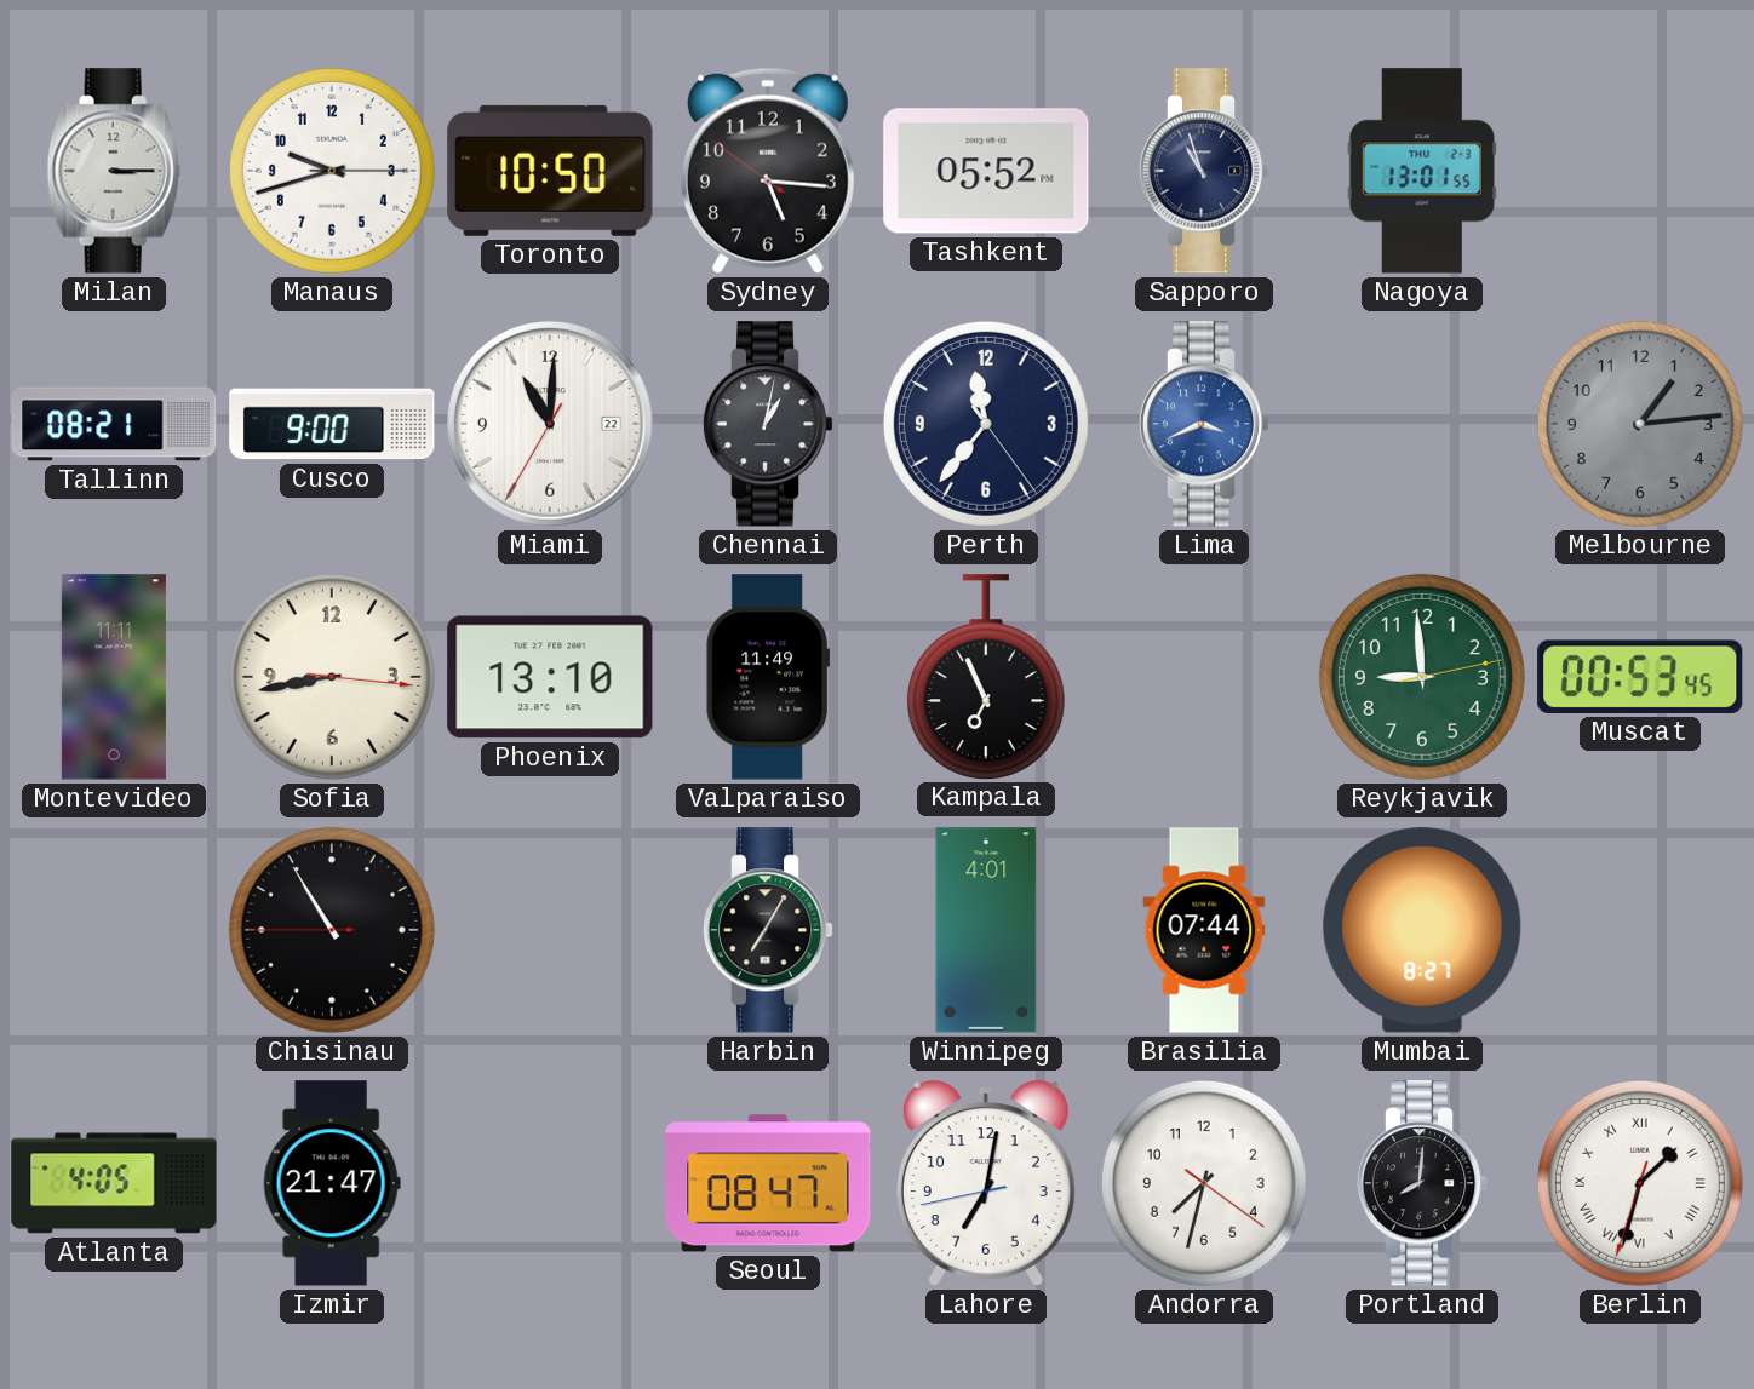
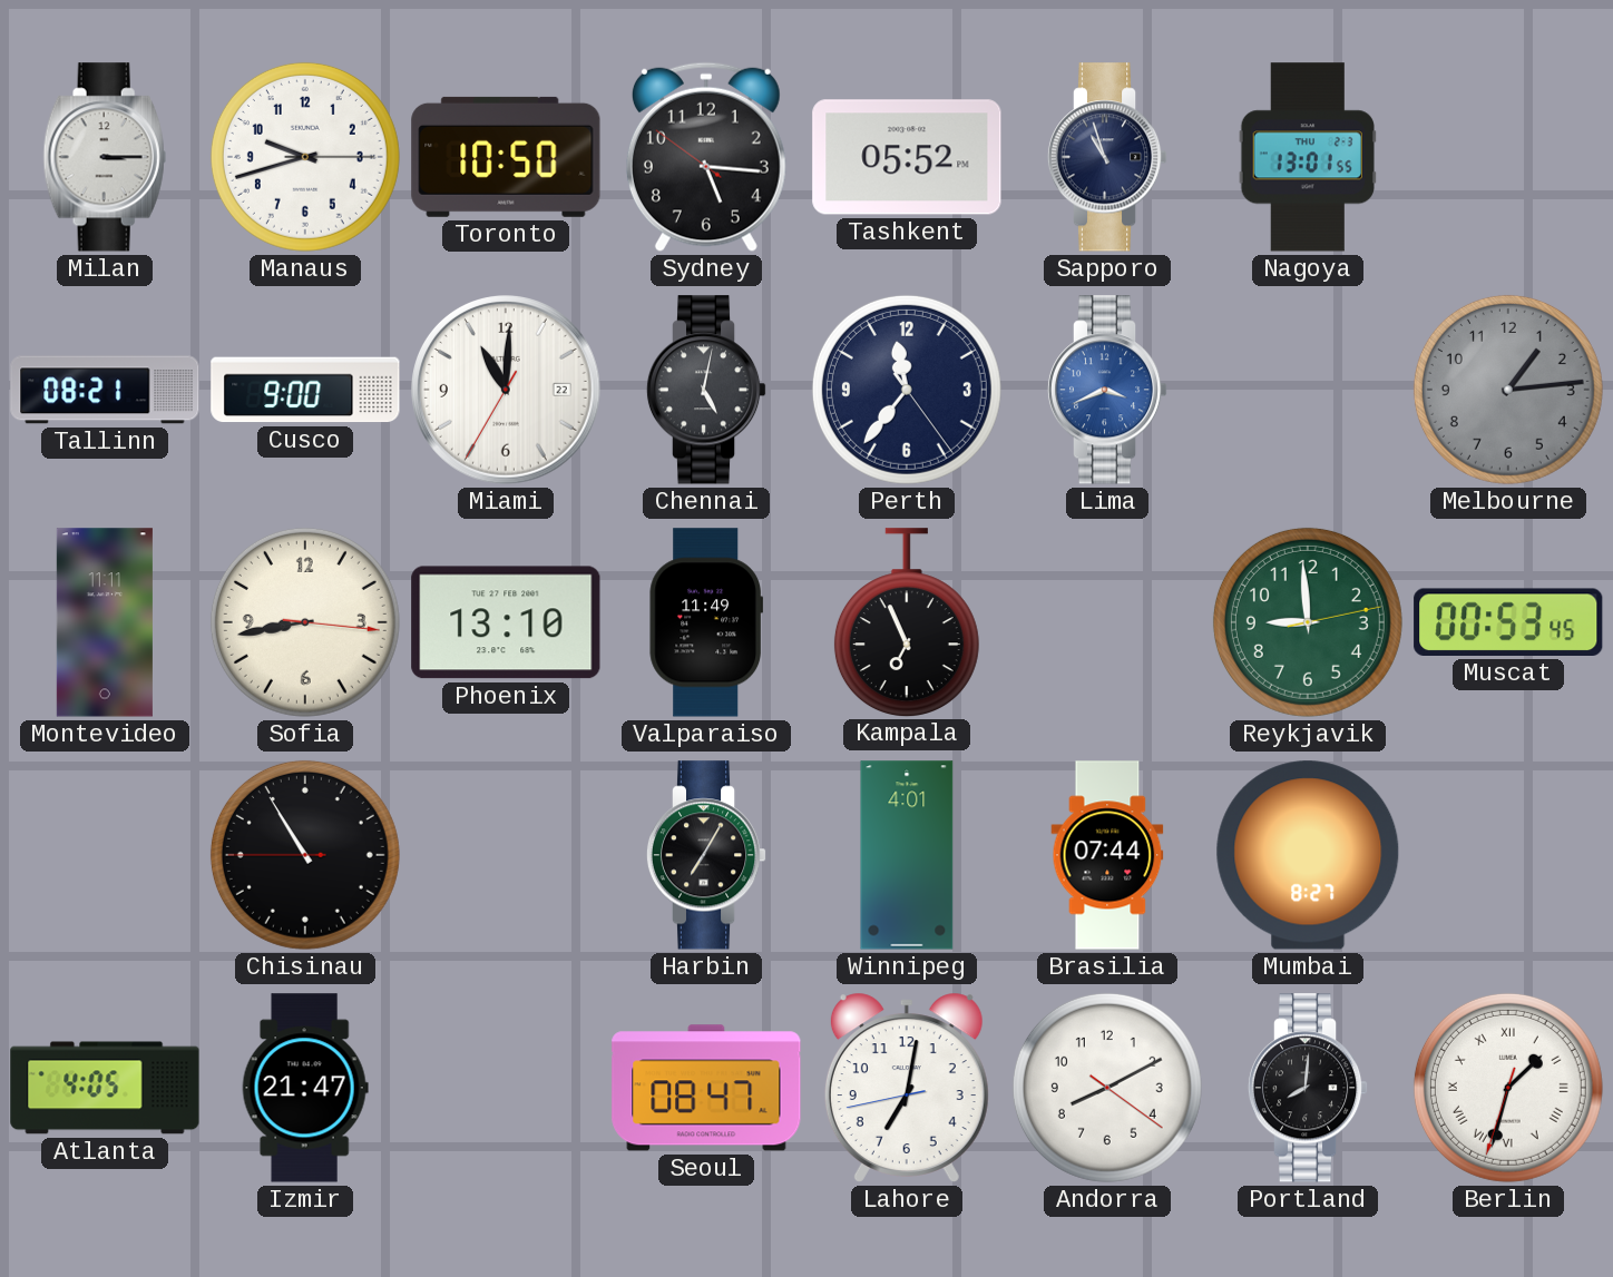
Chennai: 1:02 -> 5:02 (706, 390)
Andorra: 7:32 -> 8:10 (1107, 1088)
